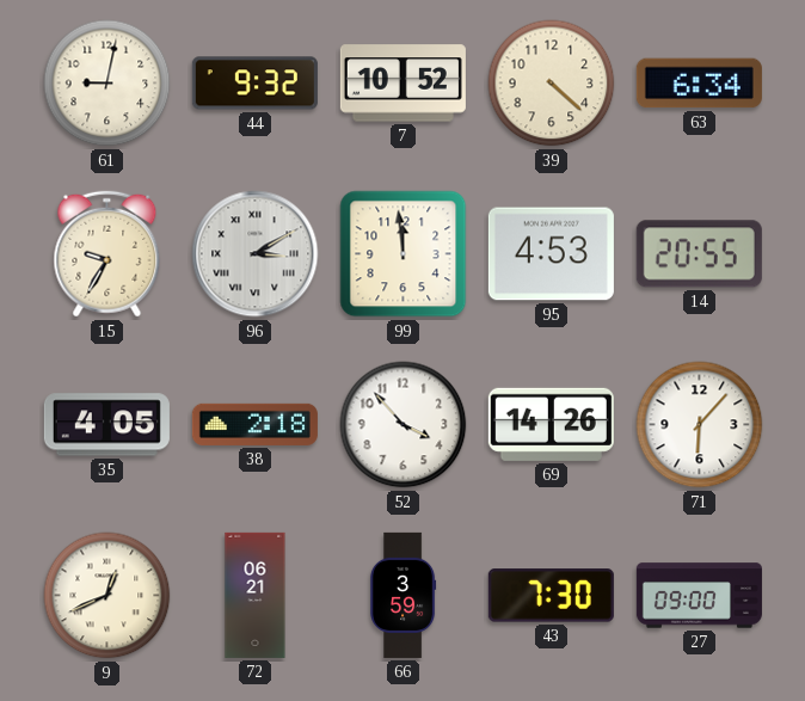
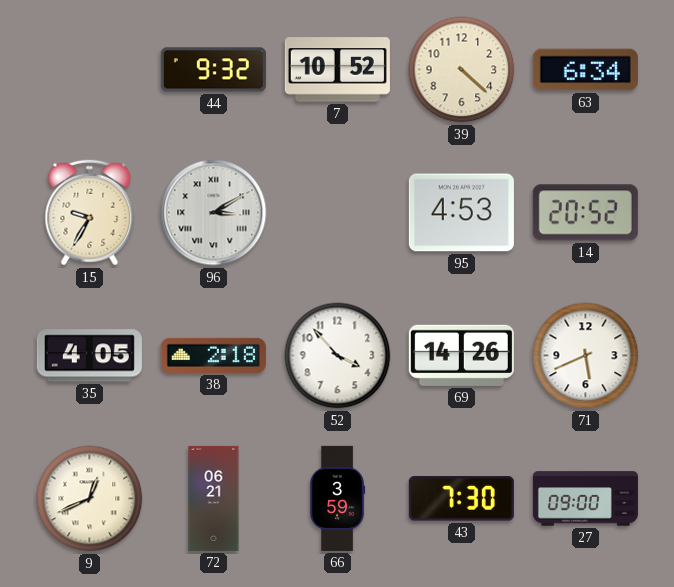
61: 9:02 -> none (107, 84)
99: 11:59 -> none (404, 254)
14: 20:55 -> 20:52 (585, 213)
71: 6:07 -> 5:41 (586, 356)
